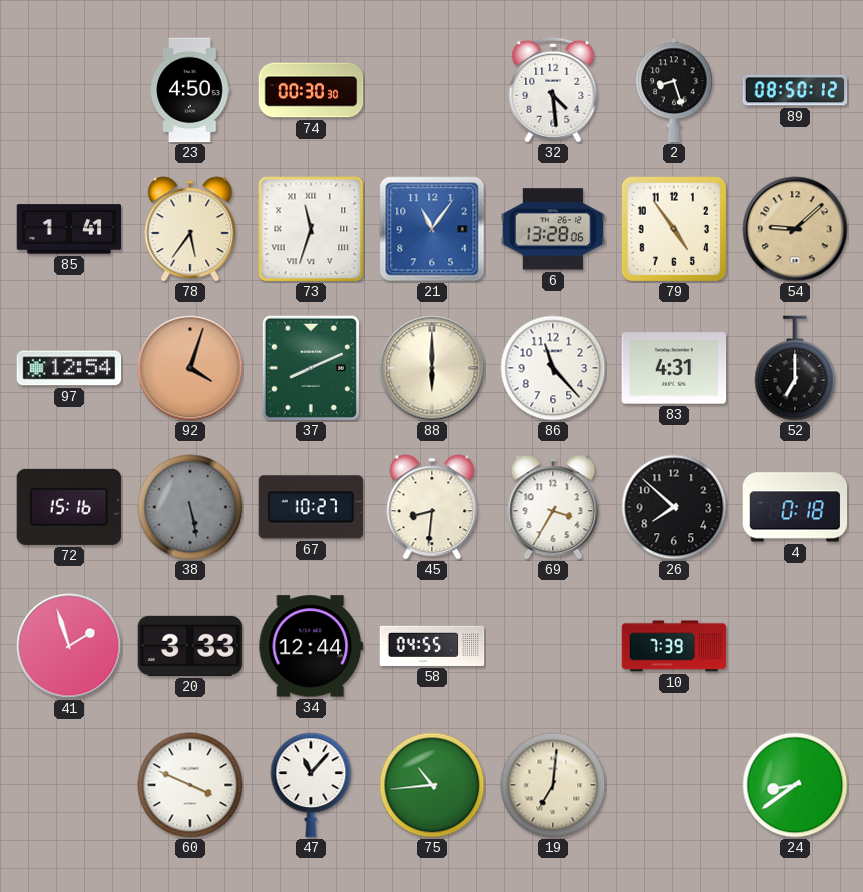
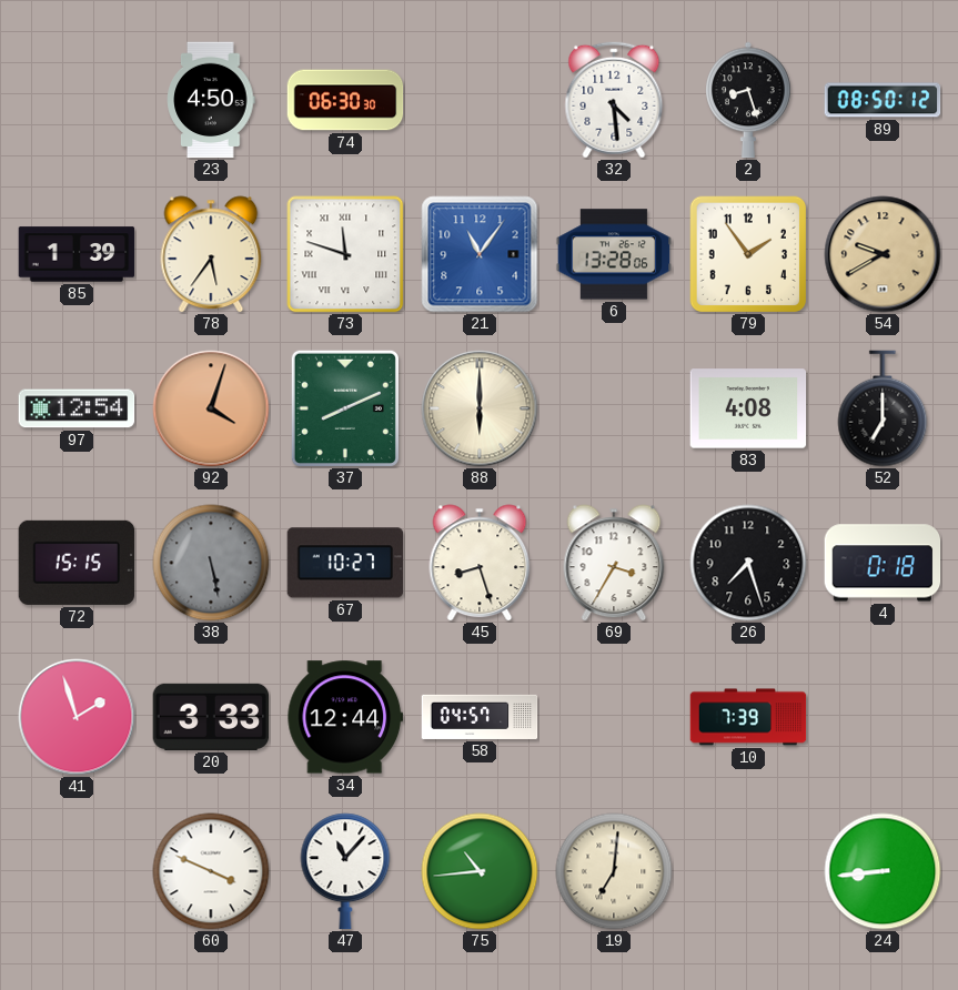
74: 00:30 -> 06:30 (345, 100)
85: 1:41 -> 1:39 (77, 254)
73: 11:33 -> 11:48 (345, 254)
79: 4:54 -> 1:54 (748, 254)
54: 9:08 -> 9:40 (883, 254)
86: 11:23 -> none (553, 368)
83: 4:31 -> 4:08 (748, 408)
72: 15:16 -> 15:15 (77, 563)
45: 8:31 -> 8:27 (480, 563)
26: 7:52 -> 7:27 (748, 563)
58: 04:55 -> 04:57 (480, 717)
24: 8:39 -> 8:44 (883, 871)
